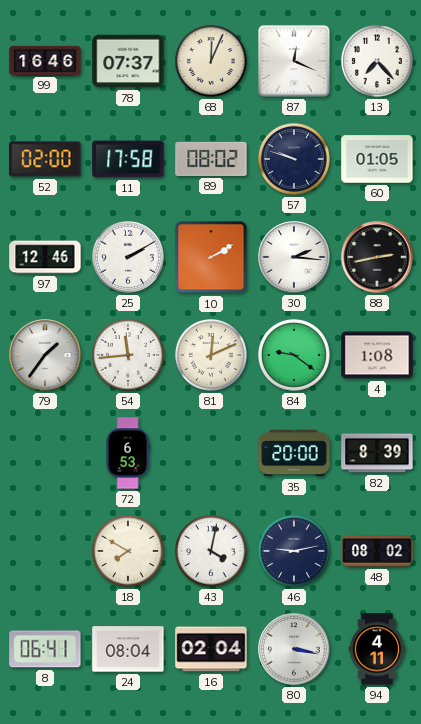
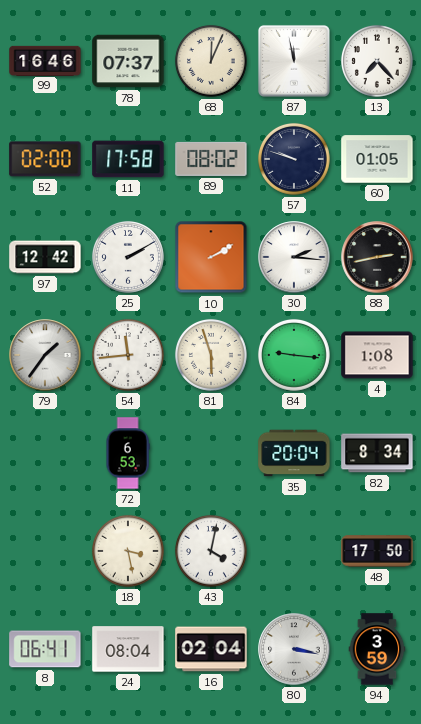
87: 12:19 -> 11:58 (294, 61)
97: 12:46 -> 12:42 (45, 257)
81: 12:11 -> 5:57 (211, 355)
84: 9:21 -> 9:16 (294, 355)
35: 20:00 -> 20:04 (294, 453)
82: 8:39 -> 8:34 (377, 453)
18: 7:50 -> 3:28 (128, 551)
46: 9:13 -> none (294, 551)
48: 08:02 -> 17:50 (377, 551)
94: 4:11 -> 3:59 (377, 649)
